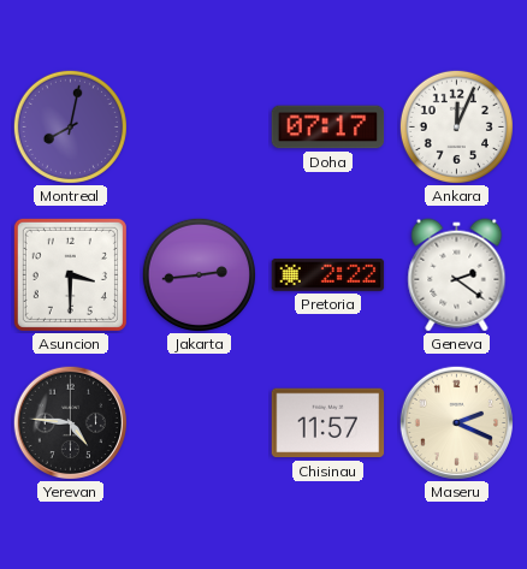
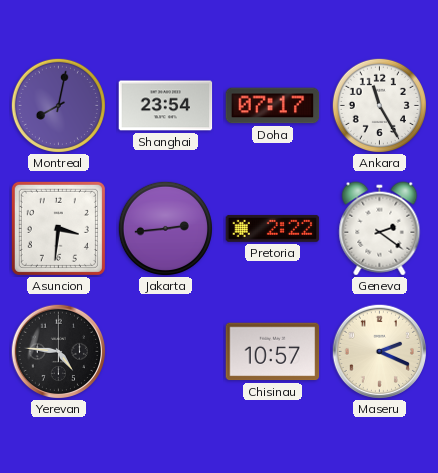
Shanghai: none -> 23:54 (166, 106)
Ankara: 12:04 -> 11:25 (379, 105)
Asuncion: 3:30 -> 3:31 (58, 228)
Chisinau: 11:57 -> 10:57 (273, 352)
